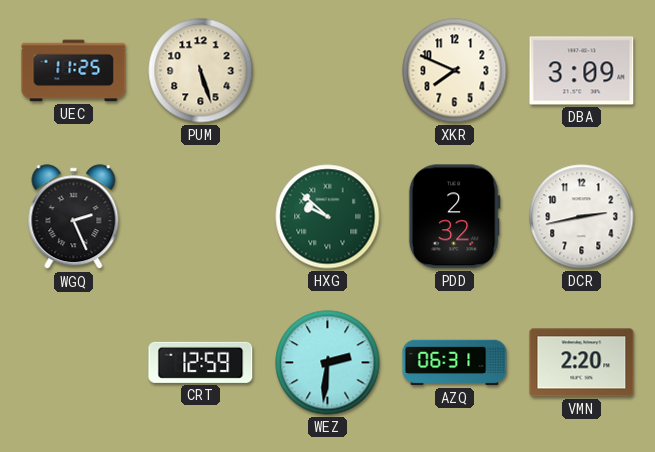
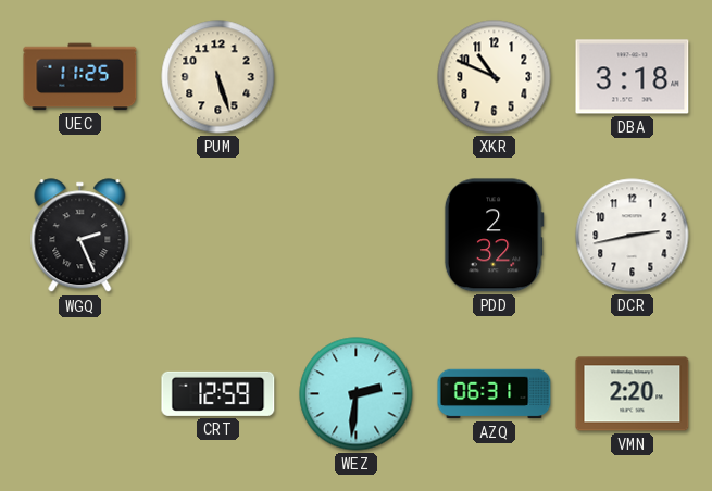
XKR: 7:49 -> 10:49 (495, 77)
DBA: 3:09 -> 3:18 (633, 77)
HXG: 9:52 -> none (328, 217)
